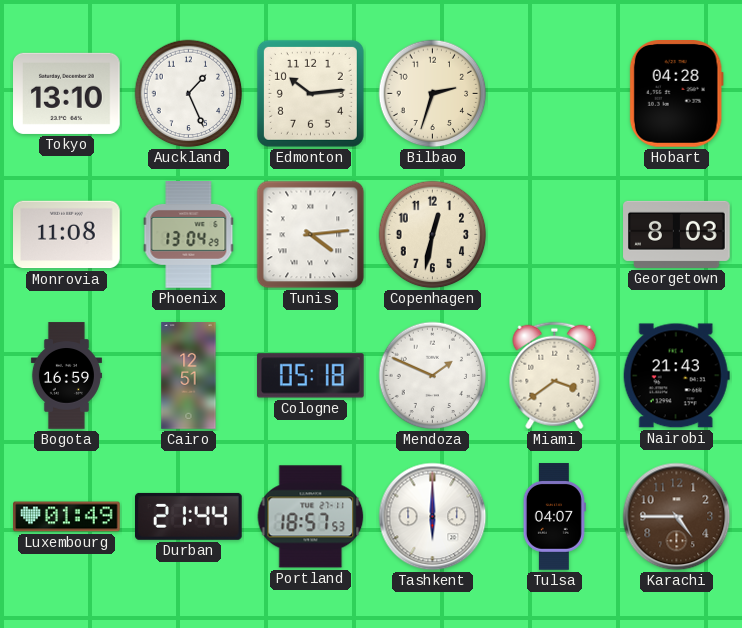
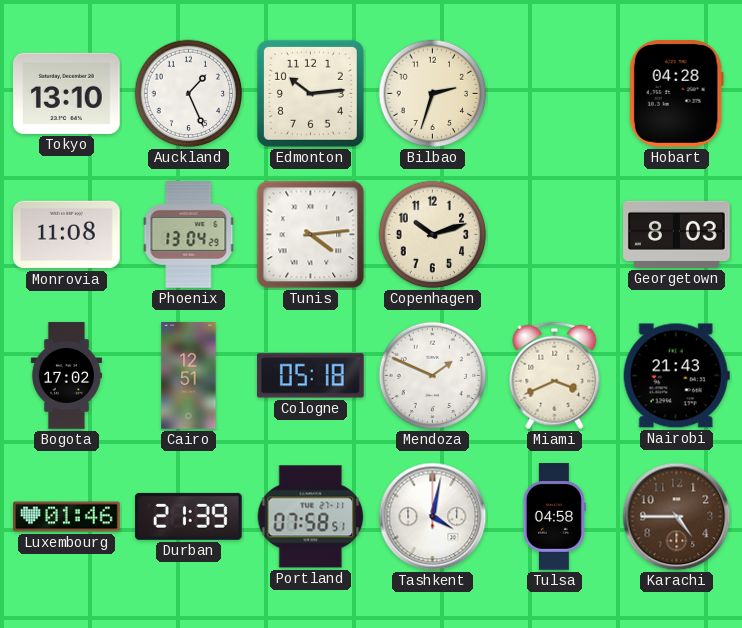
Copenhagen: 12:32 -> 10:12 (433, 235)
Bogota: 16:59 -> 17:02 (66, 376)
Miami: 3:39 -> 3:41 (555, 376)
Luxembourg: 01:49 -> 01:46 (67, 517)
Durban: 21:44 -> 21:39 (189, 516)
Portland: 18:57 -> 07:58 (311, 517)
Tashkent: 6:00 -> 4:02 (433, 517)
Tulsa: 04:07 -> 04:58 (554, 517)
